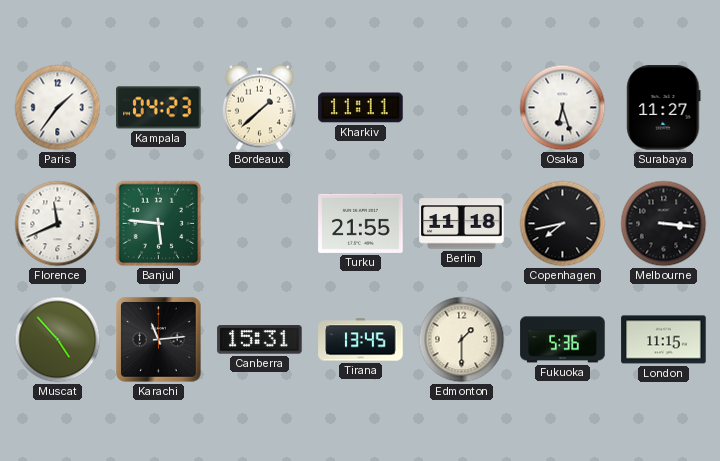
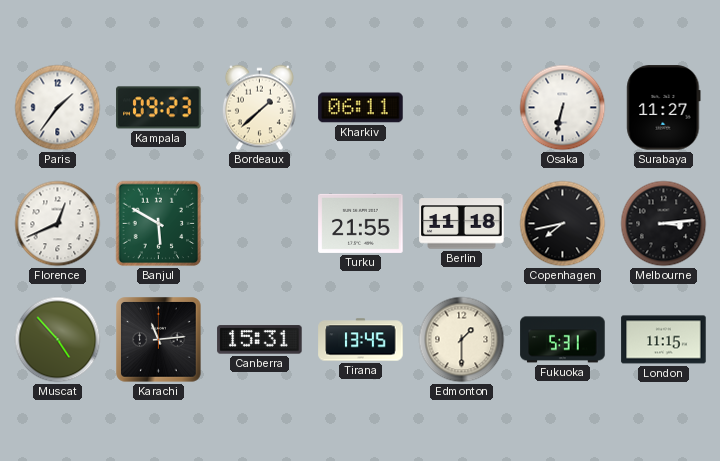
Kampala: 04:23 -> 09:23 (159, 108)
Kharkiv: 11:11 -> 06:11 (361, 108)
Osaka: 6:27 -> 6:32 (563, 108)
Florence: 11:41 -> 12:41 (58, 224)
Banjul: 5:46 -> 5:50 (159, 224)
Melbourne: 3:16 -> 3:14 (664, 224)
Fukuoka: 5:36 -> 5:31 (563, 340)
